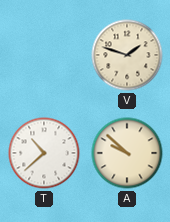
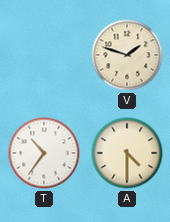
T: 10:38 -> 10:36 (44, 153)
A: 9:52 -> 4:30 (127, 153)
